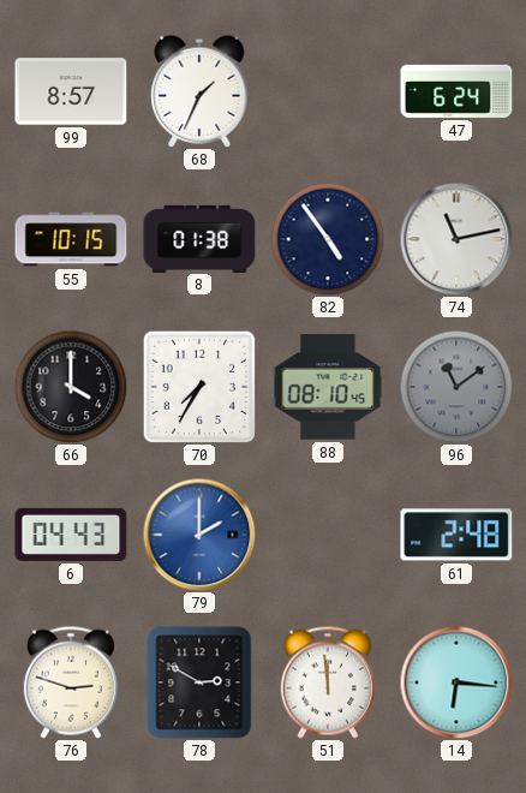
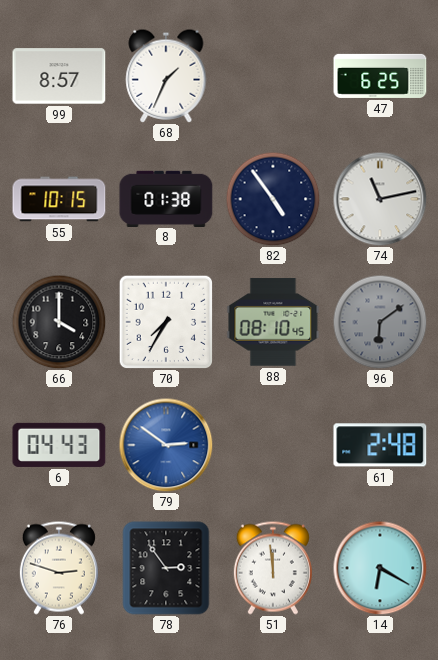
47: 6:24 -> 6:25 (380, 76)
96: 11:09 -> 6:09 (380, 322)
79: 2:00 -> 2:51 (166, 445)
78: 2:50 -> 2:54 (166, 568)
14: 6:16 -> 6:20 (380, 568)
